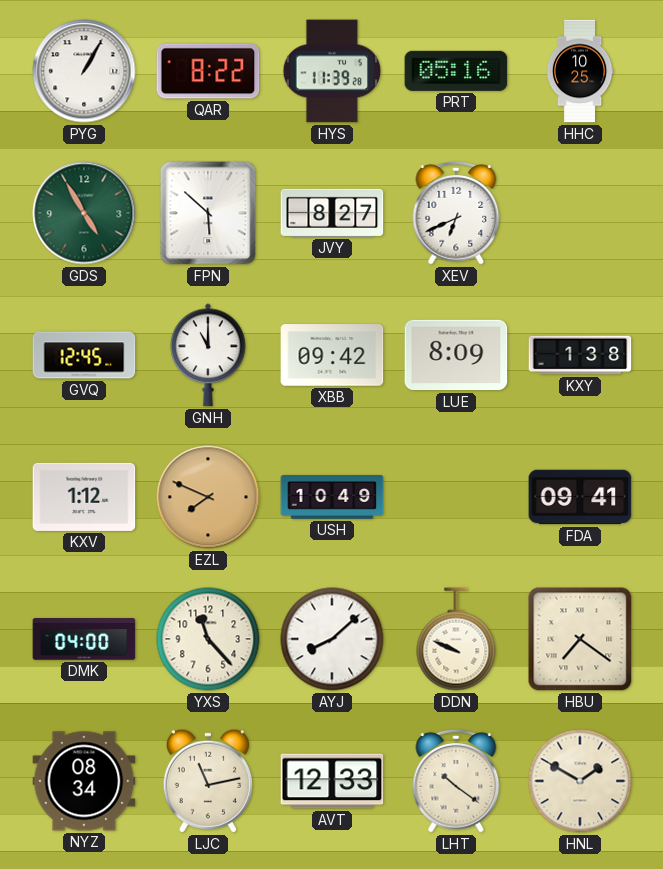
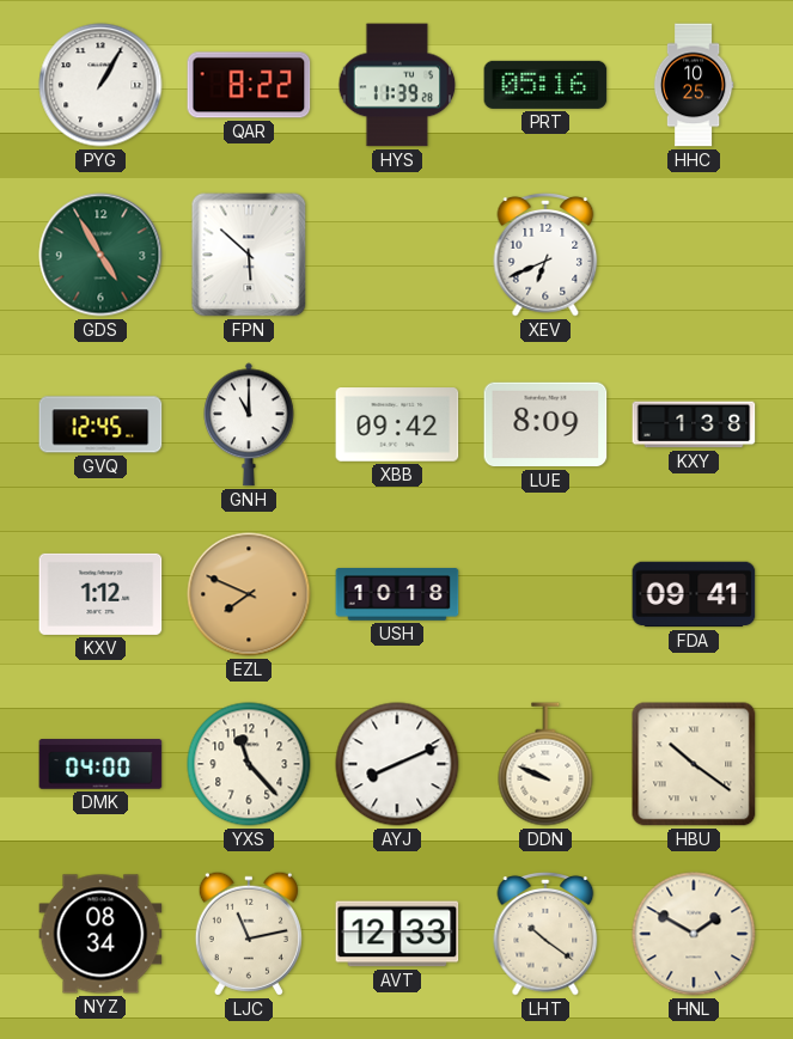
JVY: 8:27 -> none (332, 213)
USH: 10:49 -> 10:18 (397, 594)
AYJ: 8:08 -> 8:11 (397, 764)
HBU: 7:21 -> 10:21 (694, 764)
